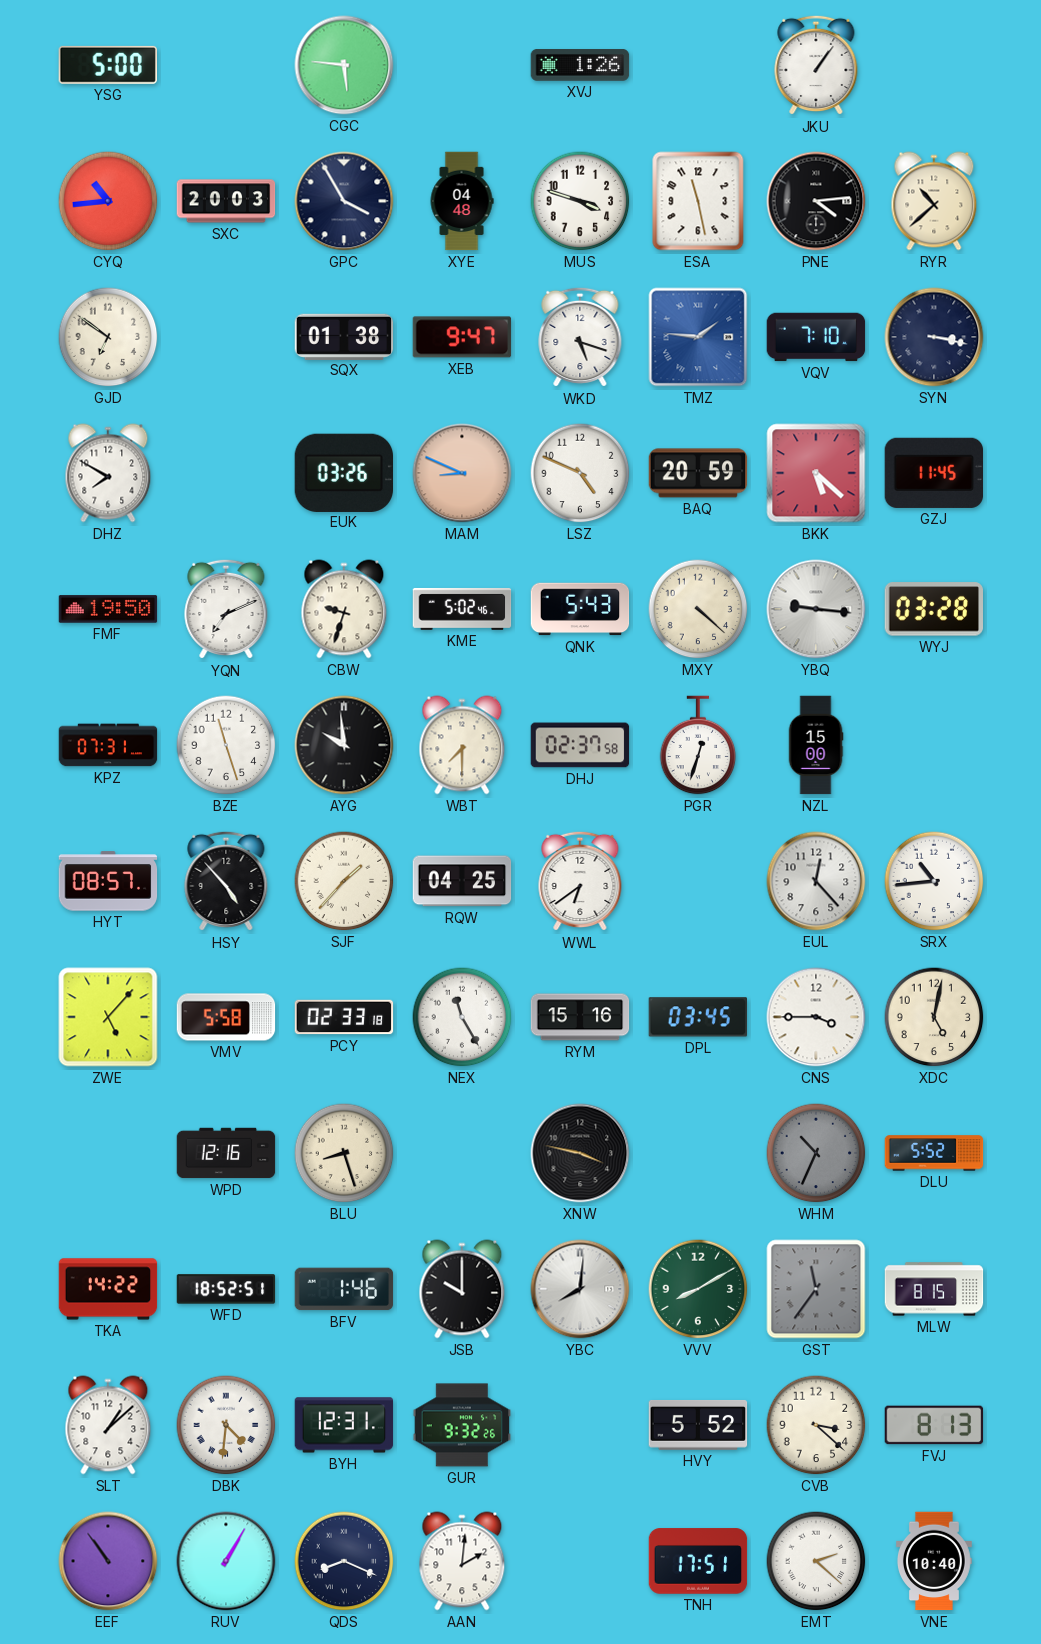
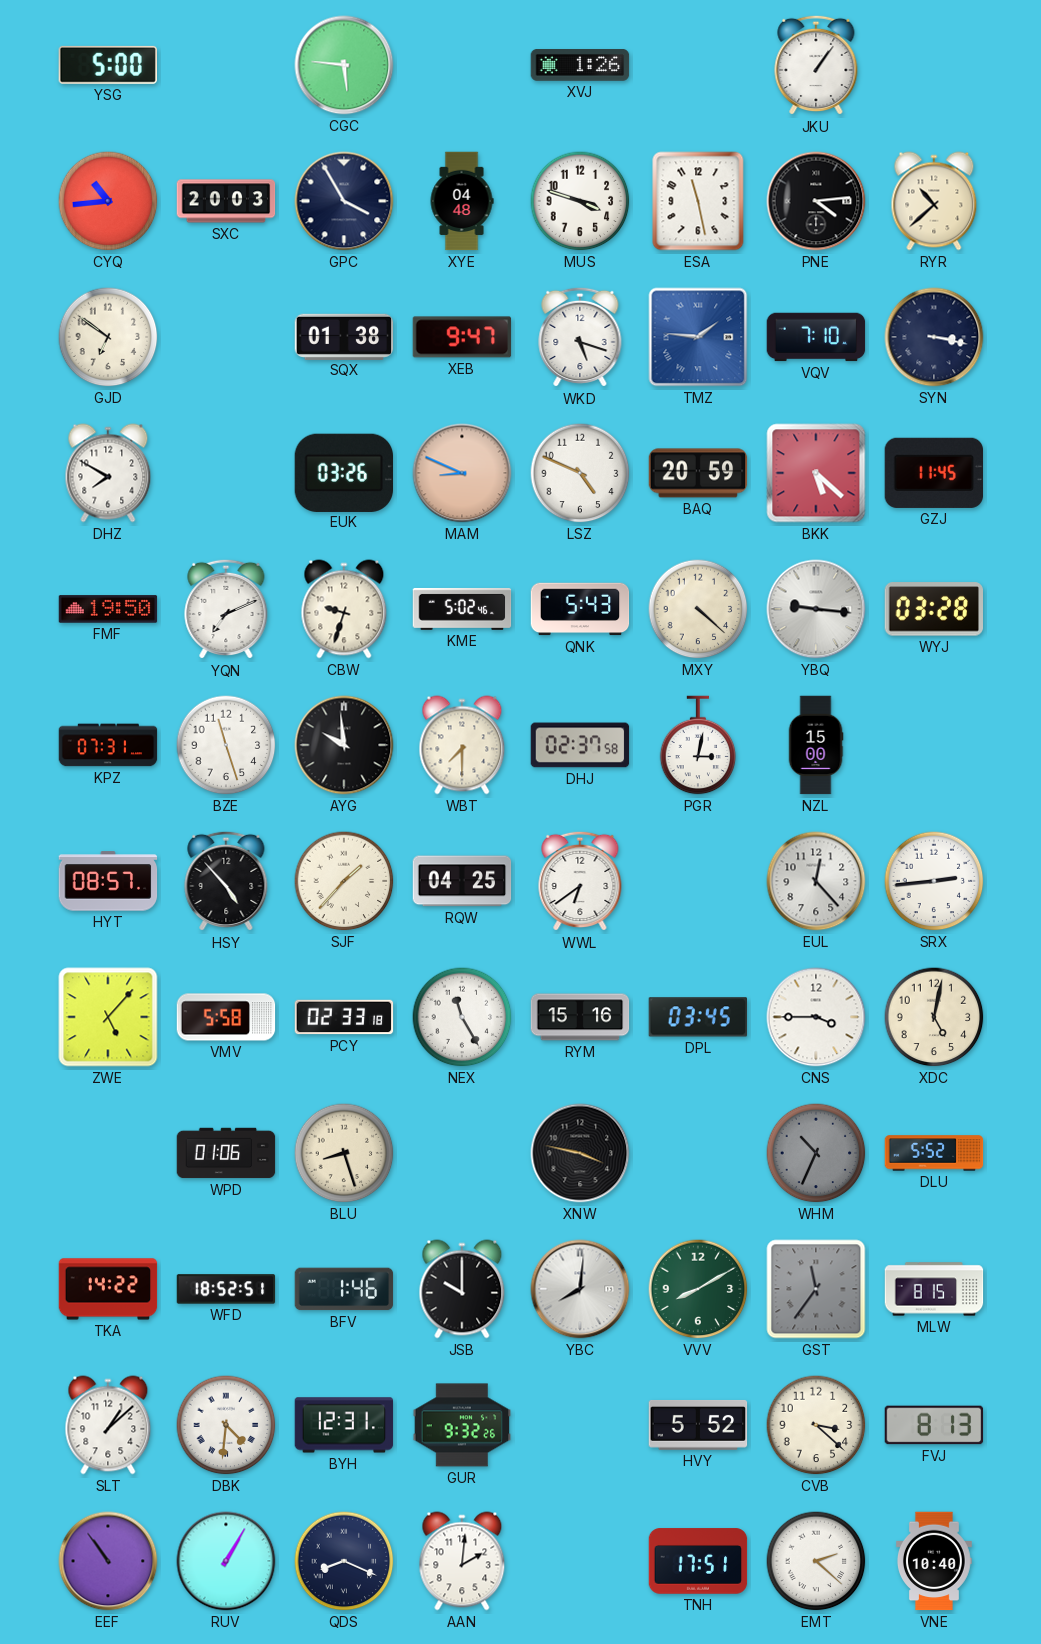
PGR: 12:33 -> 3:02 (698, 745)
SRX: 10:44 -> 2:44 (934, 881)
WPD: 12:16 -> 01:06 (226, 1153)
